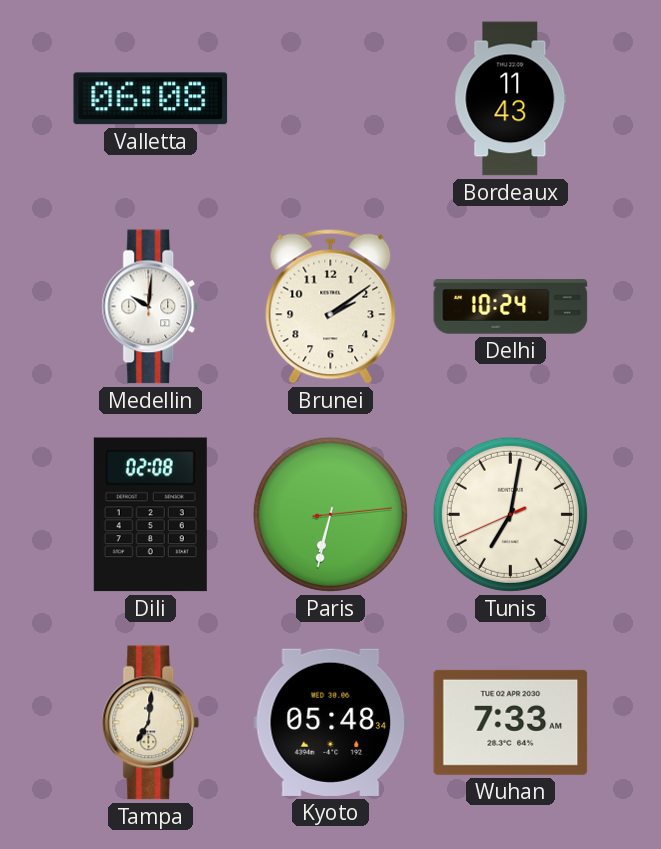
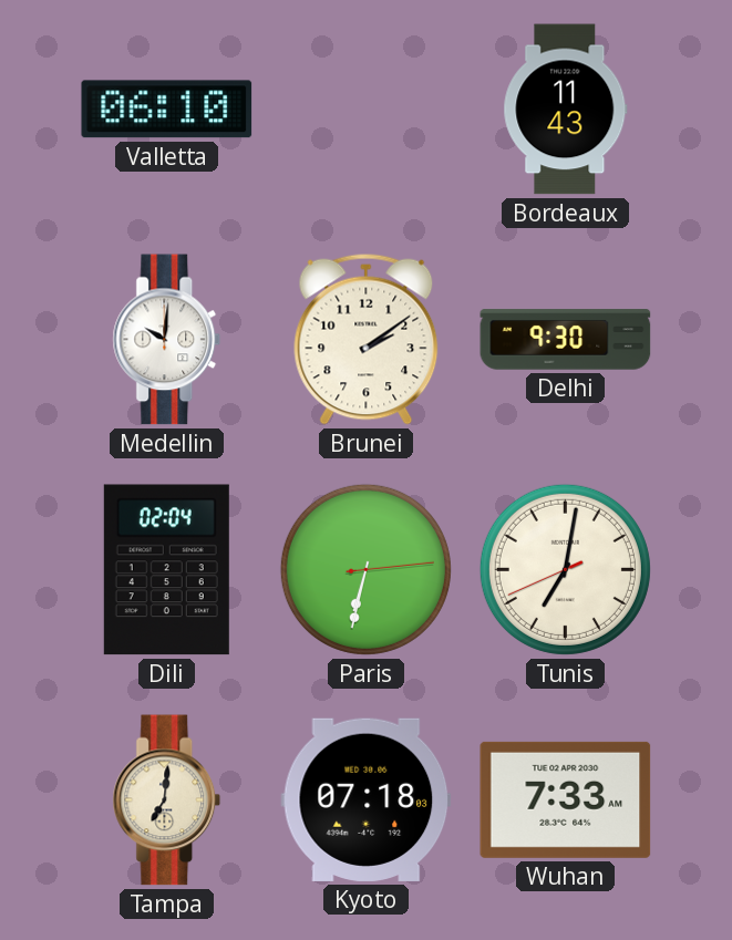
Valletta: 06:08 -> 06:10 (167, 110)
Delhi: 10:24 -> 9:30 (566, 340)
Dili: 02:08 -> 02:04 (166, 570)
Kyoto: 05:48 -> 07:18 (367, 799)
